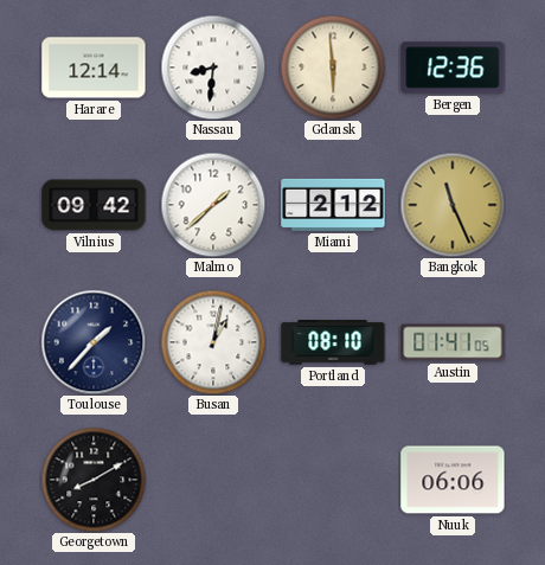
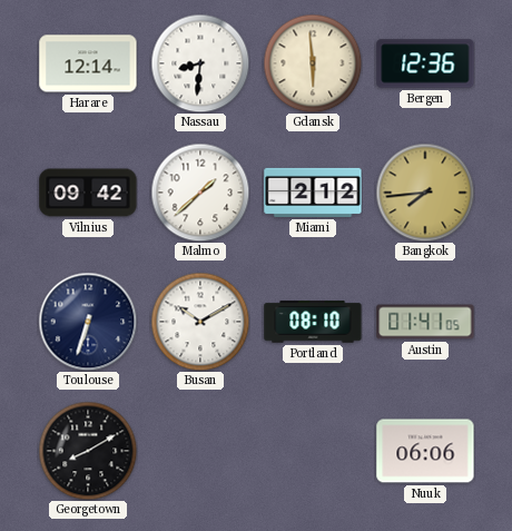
Bangkok: 11:26 -> 7:44 (425, 193)
Toulouse: 1:37 -> 6:33 (88, 322)
Busan: 1:02 -> 10:10 (200, 322)
